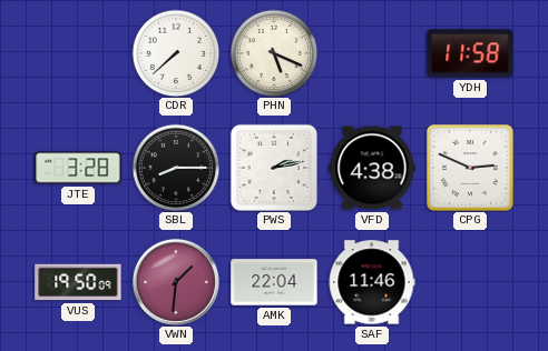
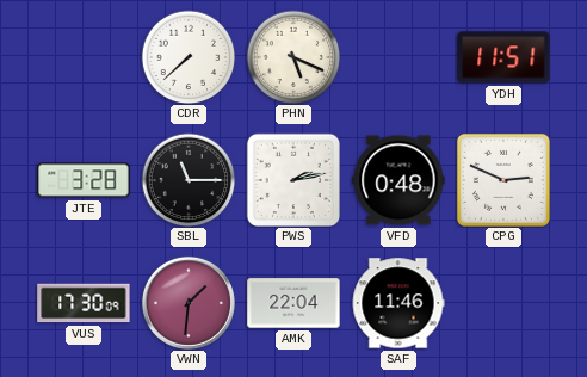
YDH: 11:58 -> 11:51 (503, 57)
SBL: 8:15 -> 11:15 (189, 180)
VFD: 4:38 -> 0:48 (398, 180)
VUS: 19:50 -> 17:30 (84, 303)
